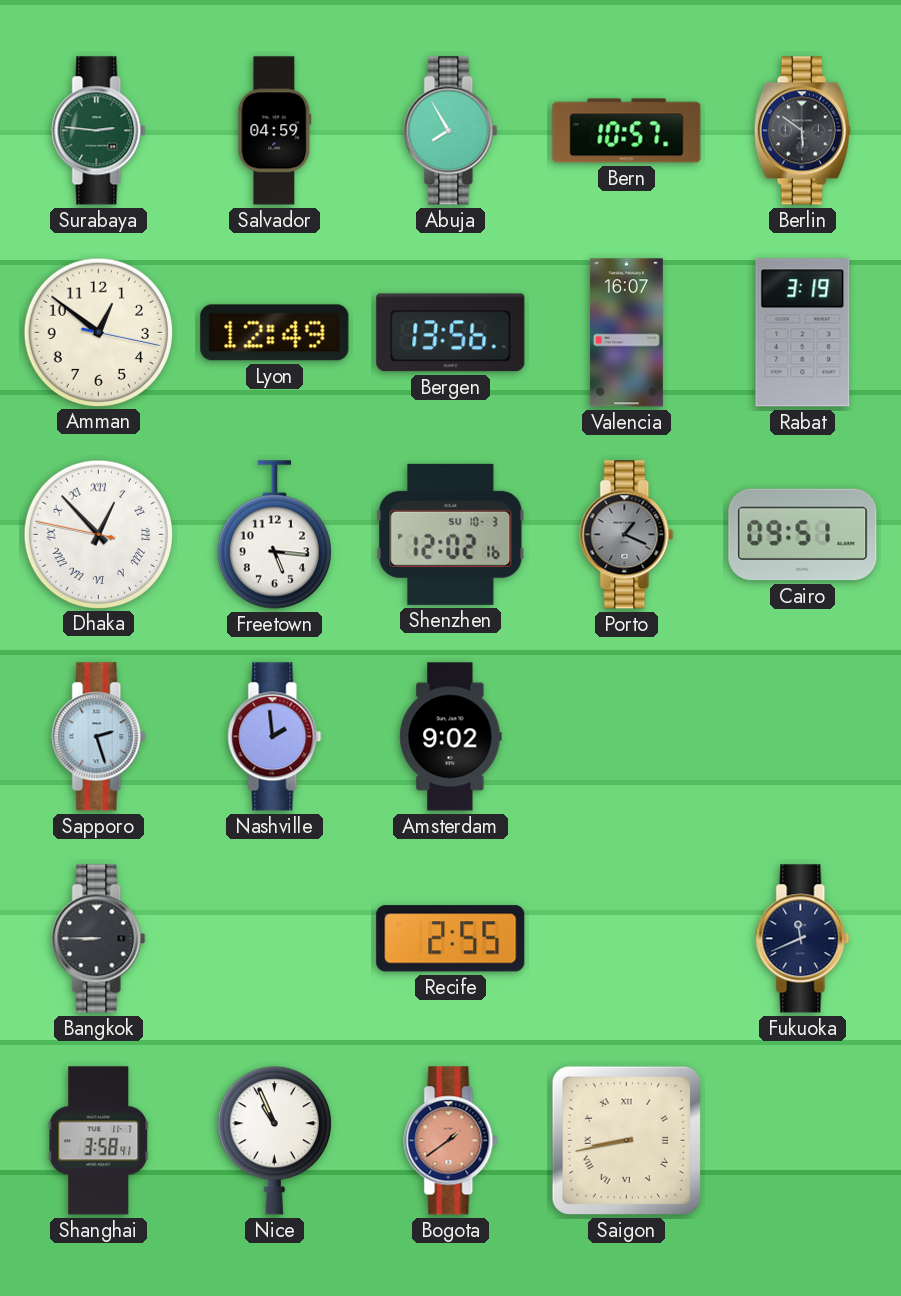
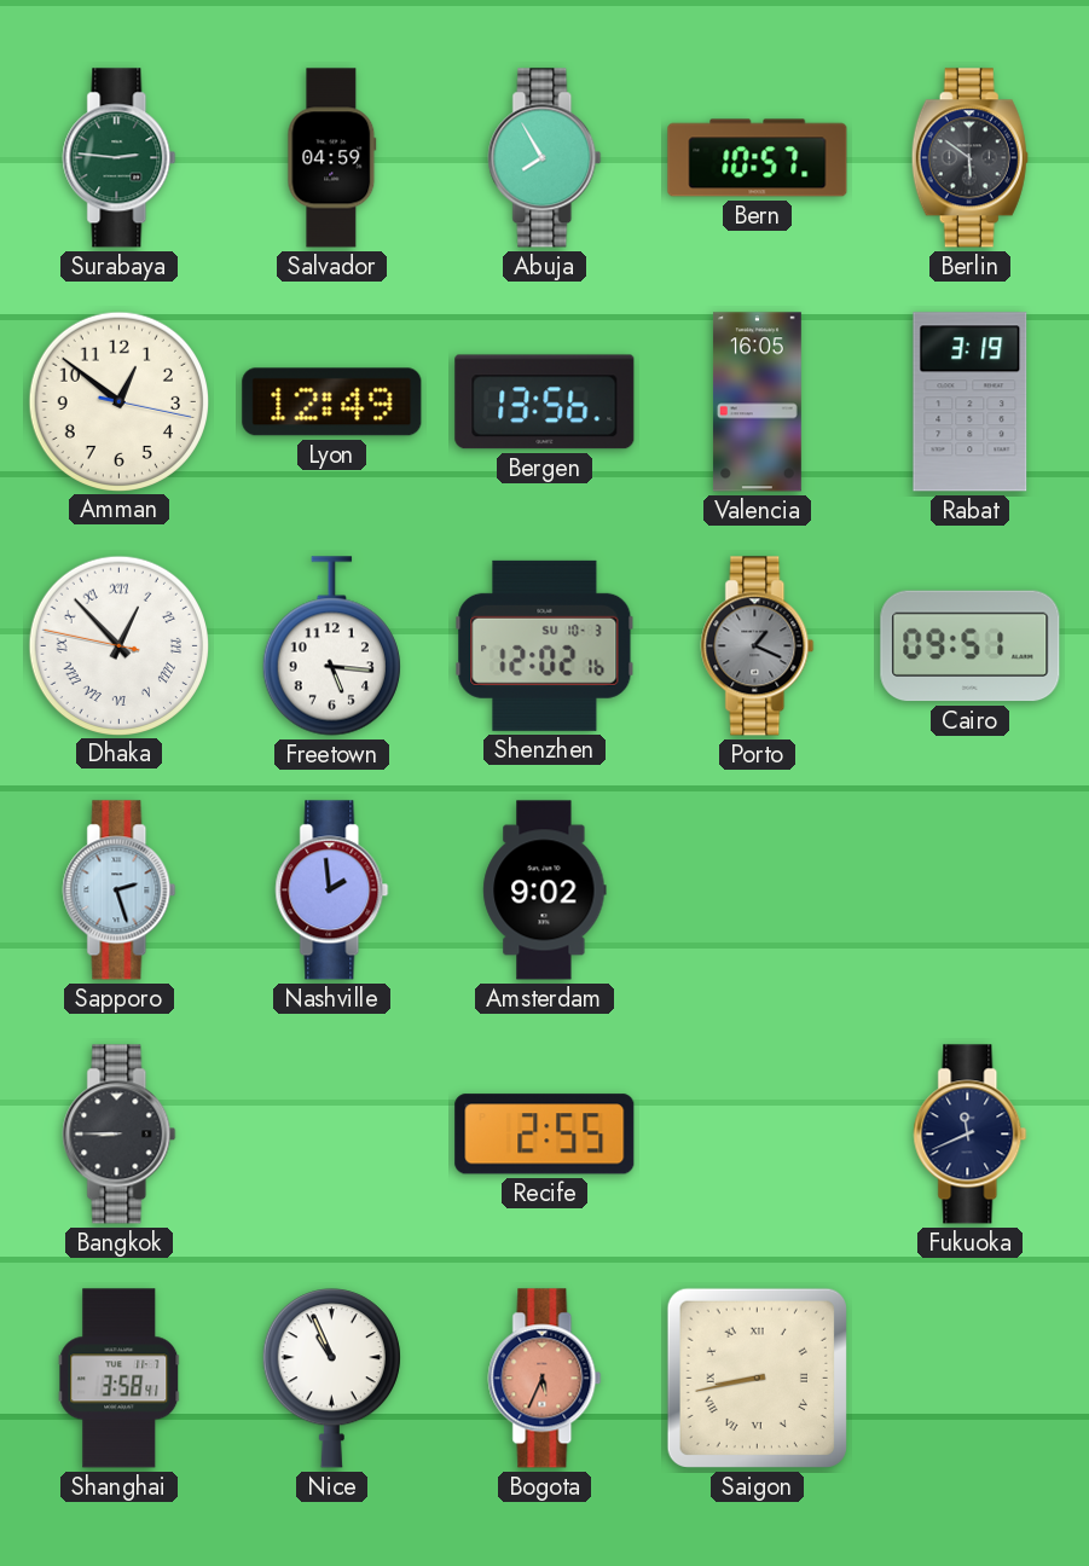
Valencia: 16:07 -> 16:05 (757, 402)
Bogota: 1:39 -> 5:34 (545, 1379)
